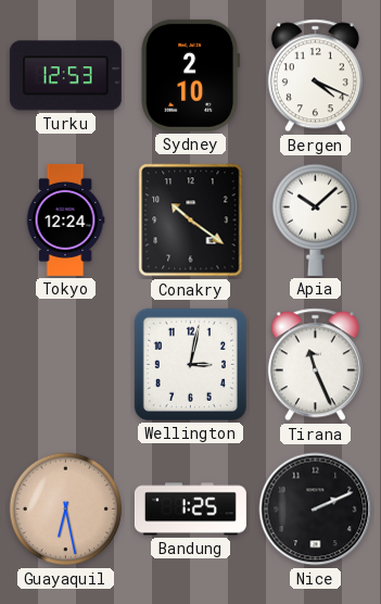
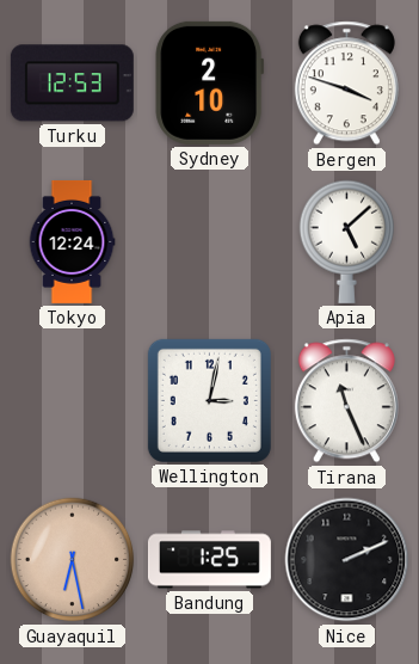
Bergen: 4:19 -> 3:48 (346, 84)
Conakry: 10:21 -> none (191, 221)
Apia: 10:08 -> 5:08 (346, 241)
